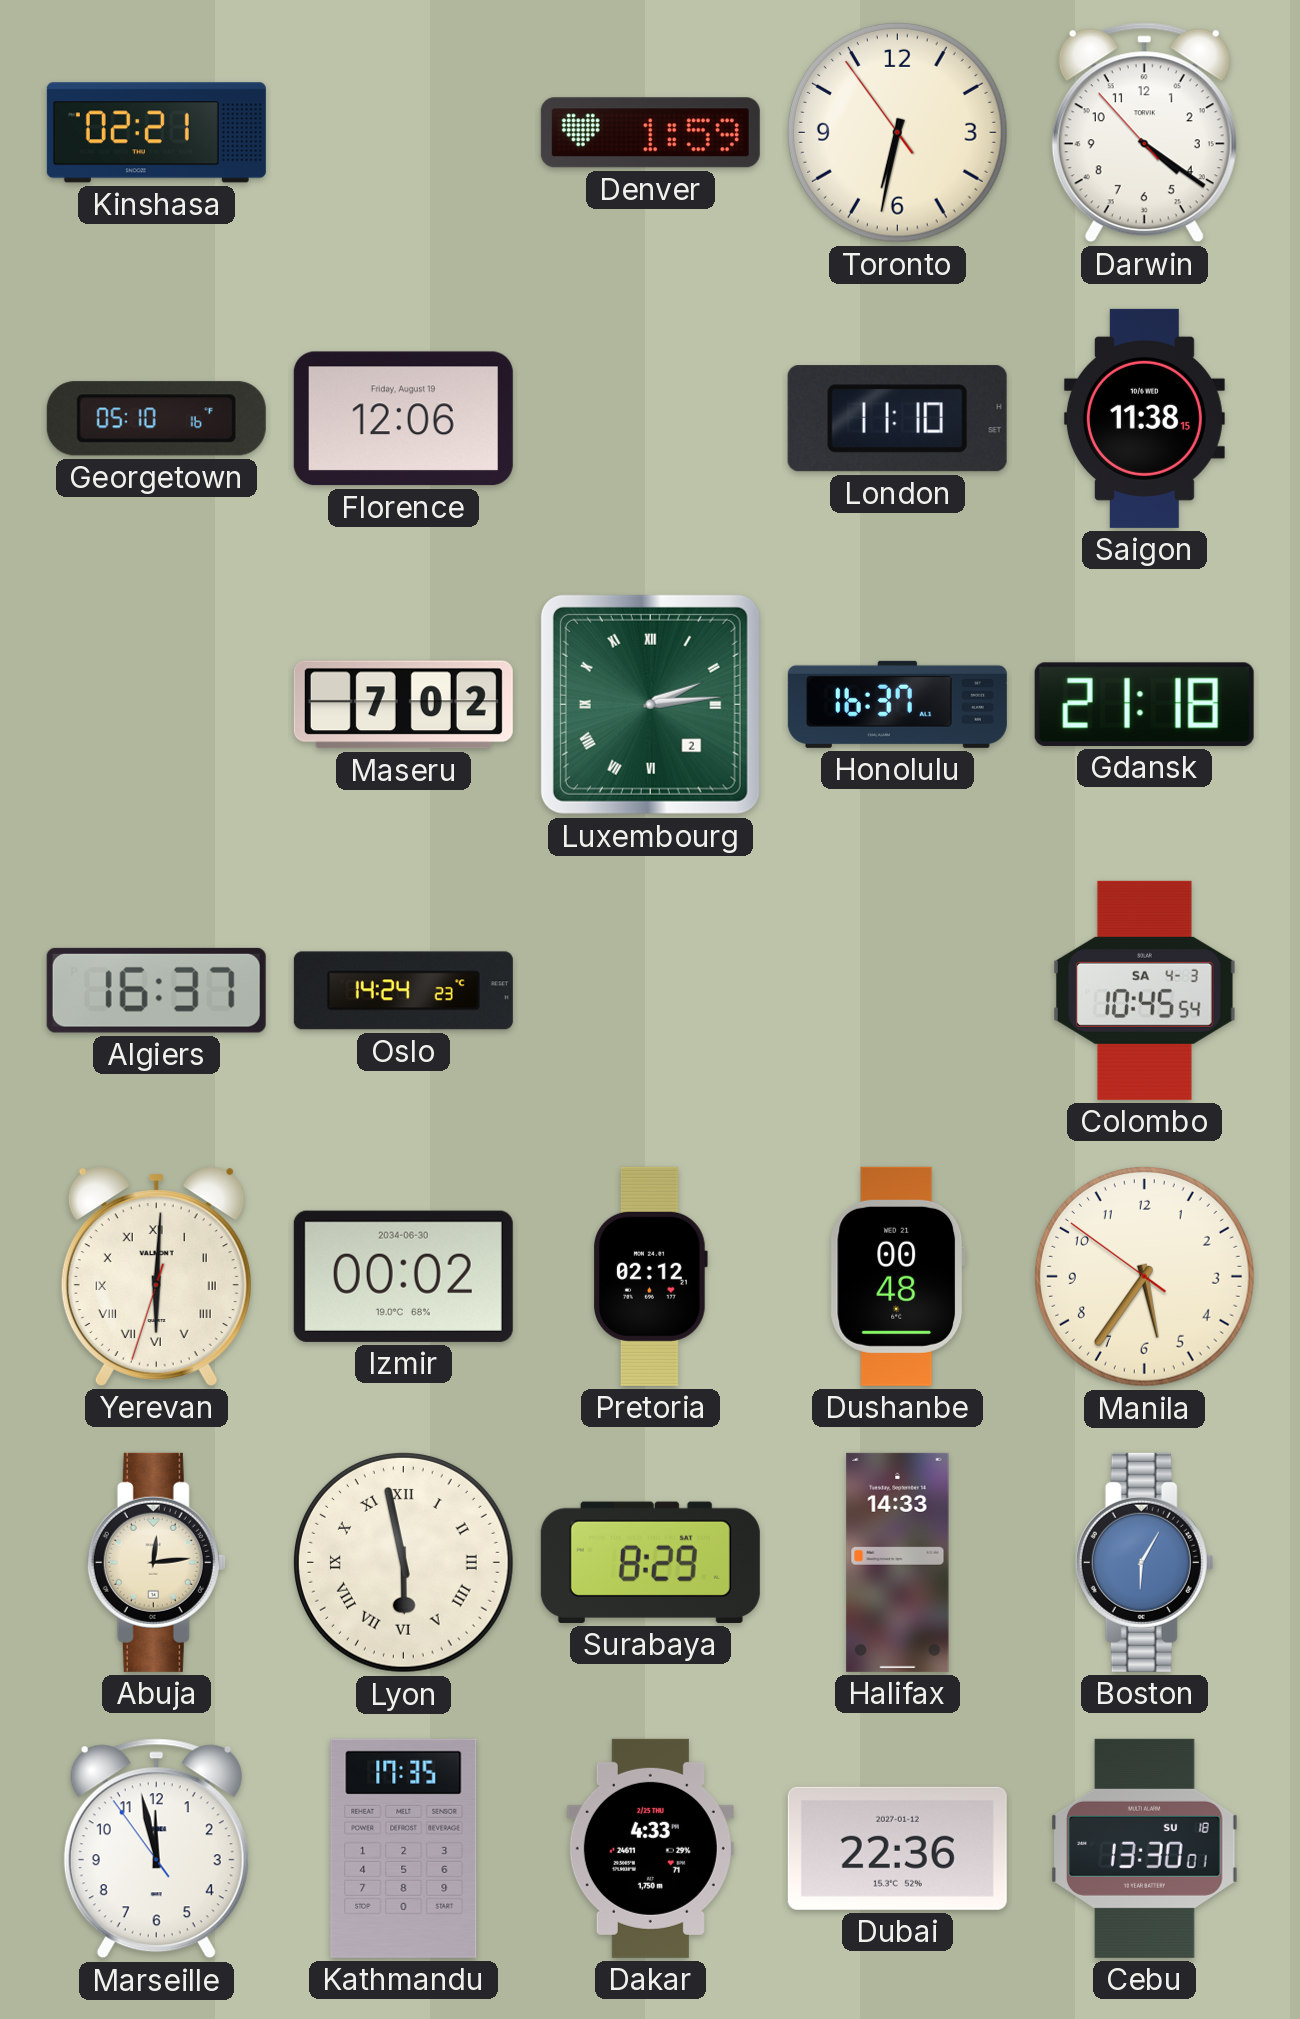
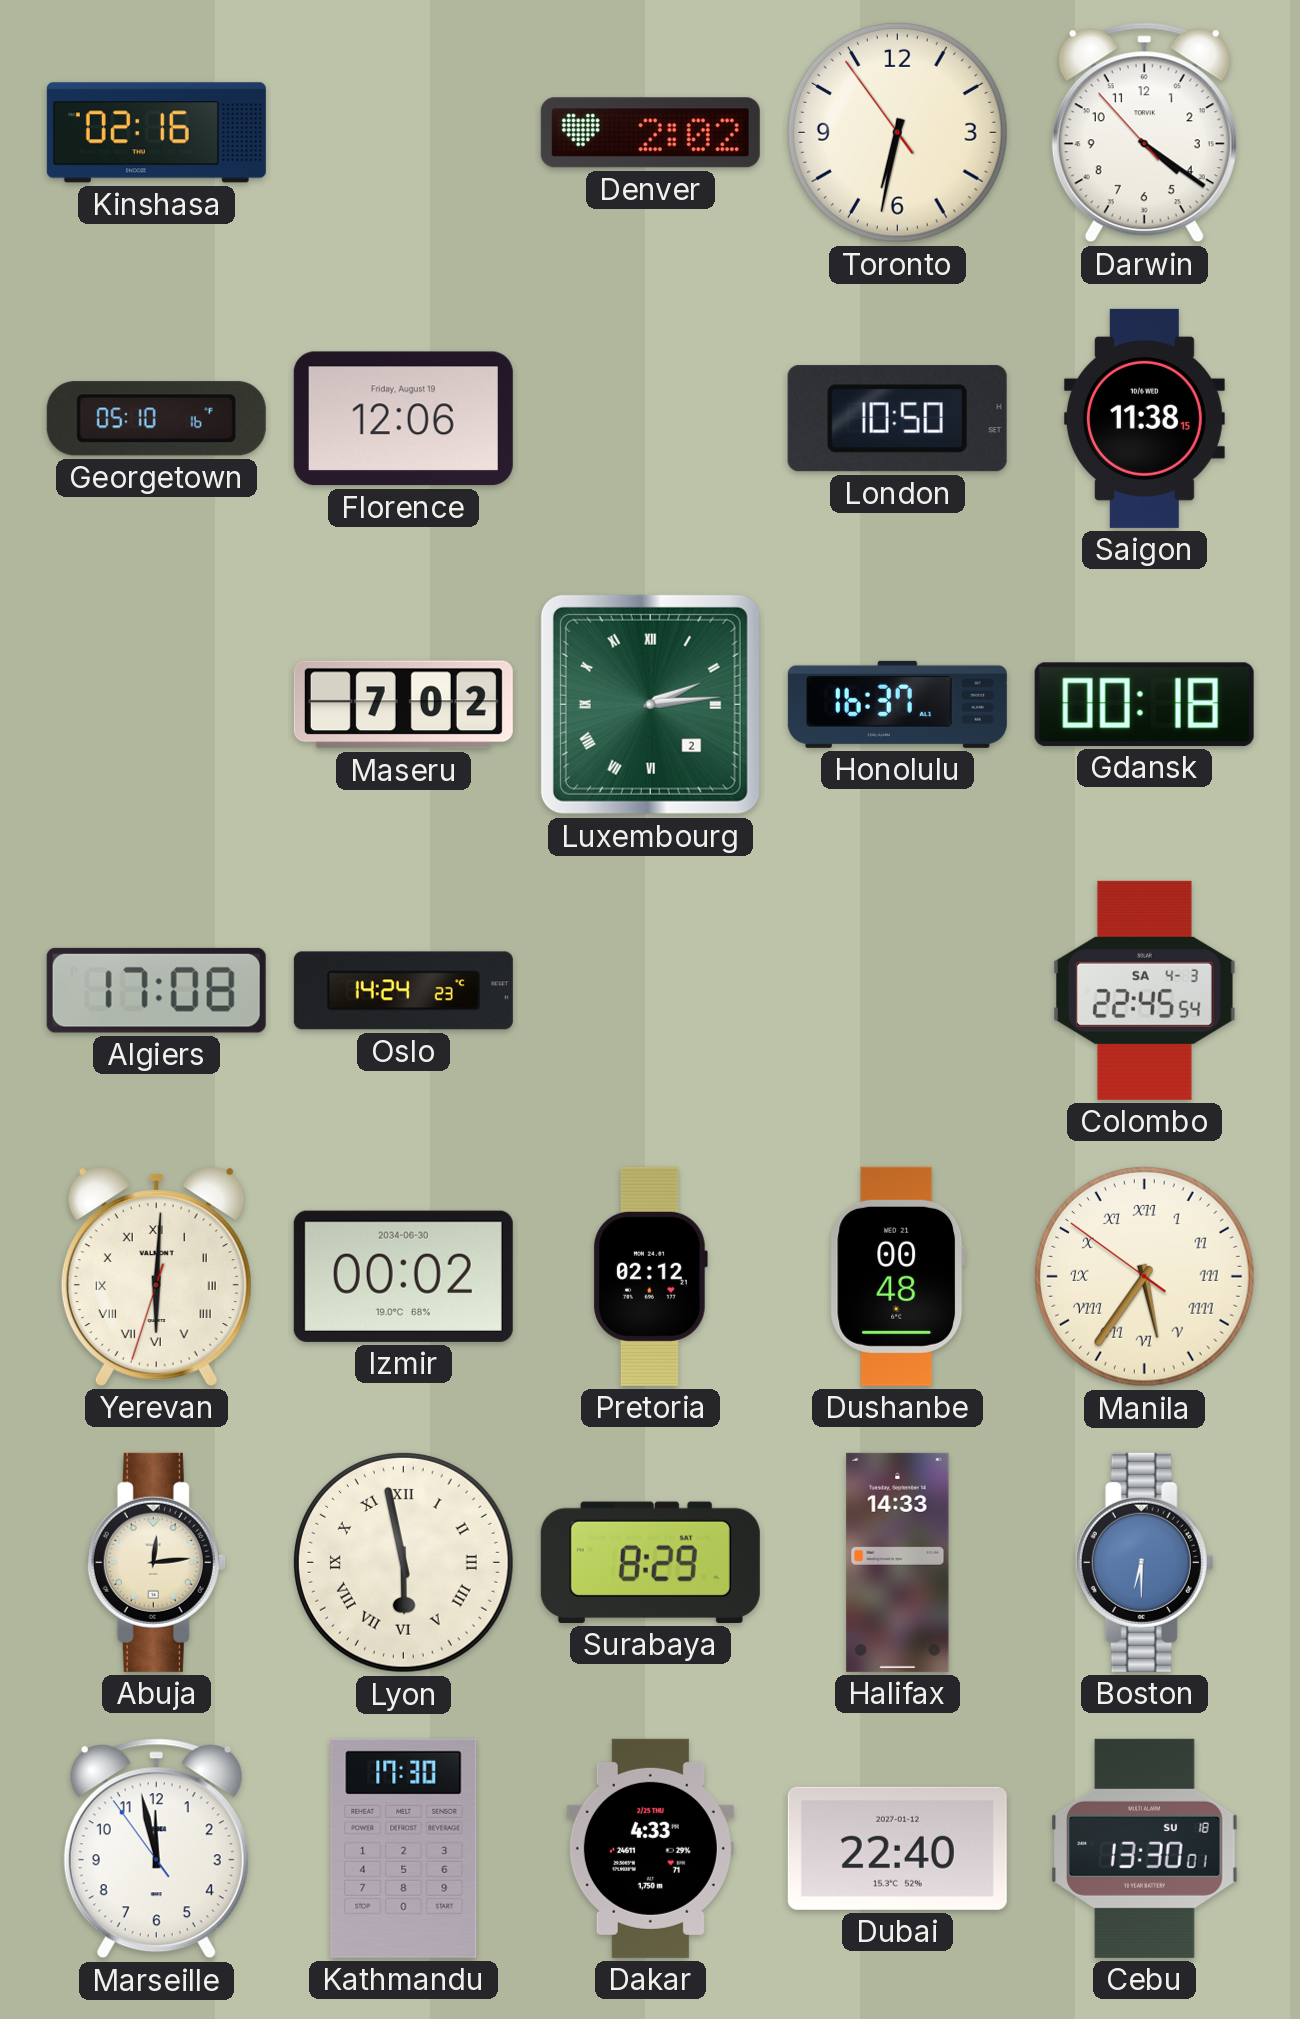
Kinshasa: 02:21 -> 02:16 (156, 133)
Denver: 1:59 -> 2:02 (650, 133)
London: 11:10 -> 10:50 (897, 419)
Gdansk: 21:18 -> 00:18 (1144, 704)
Algiers: 16:37 -> 17:08 (156, 990)
Colombo: 10:45 -> 22:45 (1145, 990)
Manila numerals: Arabic -> Roman (1144, 1276)
Boston: 6:05 -> 6:30 (1144, 1562)
Kathmandu: 17:35 -> 17:30 (404, 1848)
Dubai: 22:36 -> 22:40 (897, 1848)
